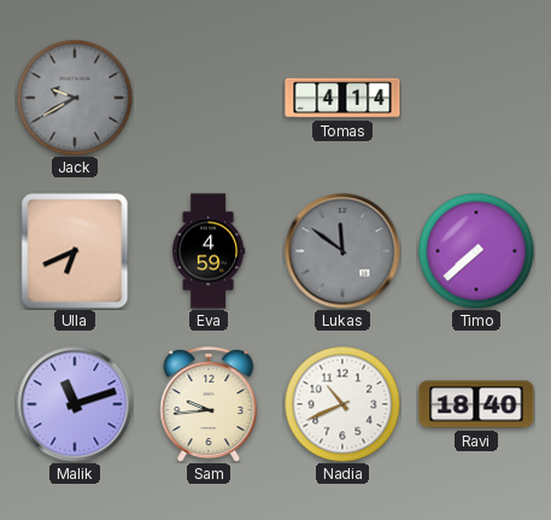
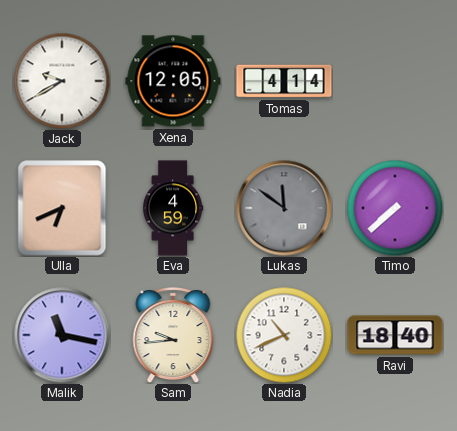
Jack dial: grey -> white (62, 81)
Xena: none -> 12:05 (173, 81)
Malik: 11:12 -> 11:17 (62, 335)
